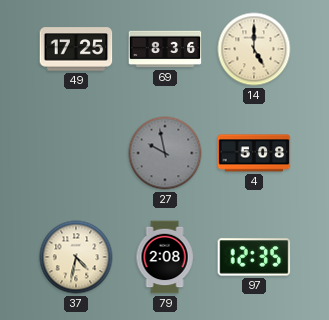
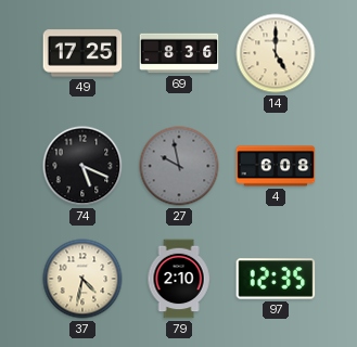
74: none -> 5:19 (82, 166)
4: 5:08 -> 6:08 (276, 166)
79: 2:08 -> 2:10 (179, 279)
